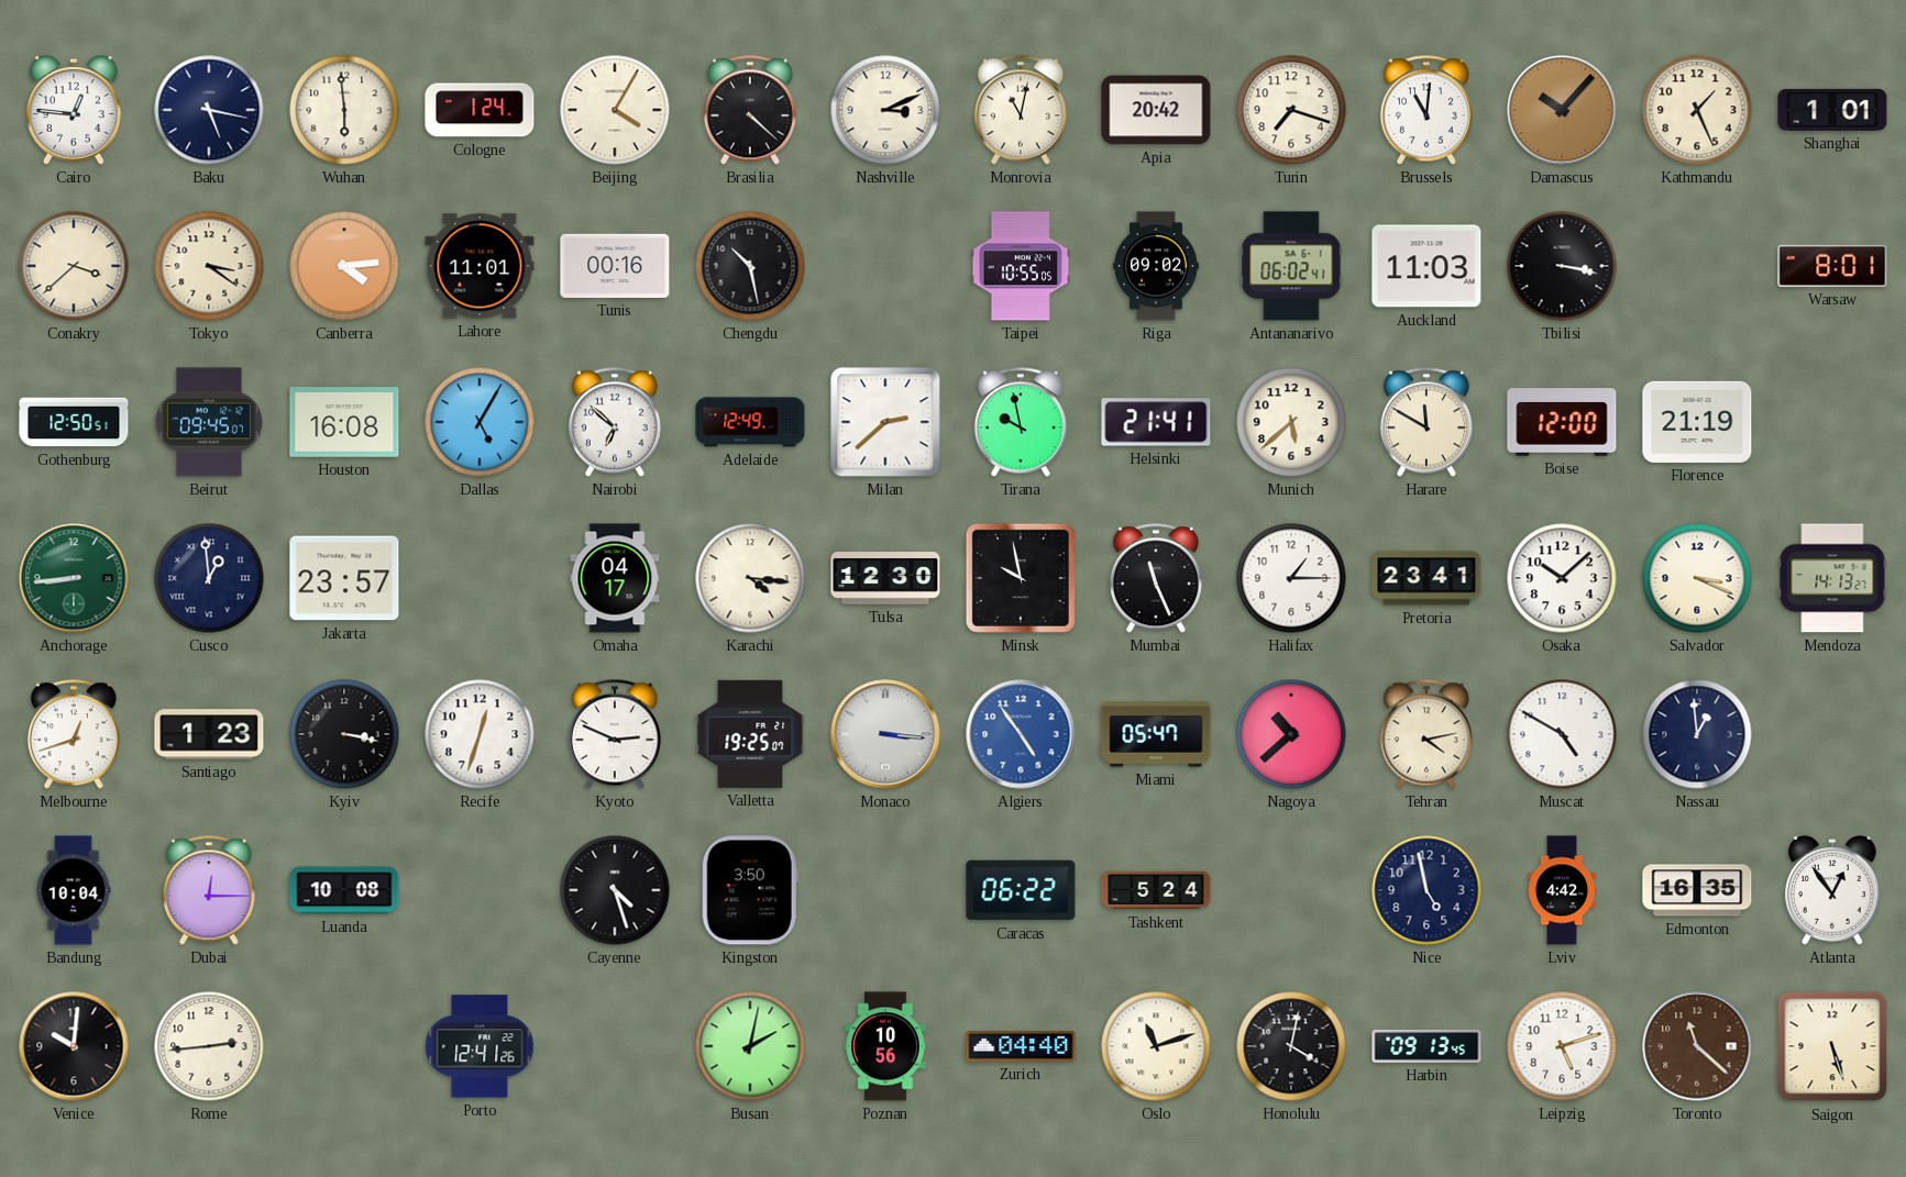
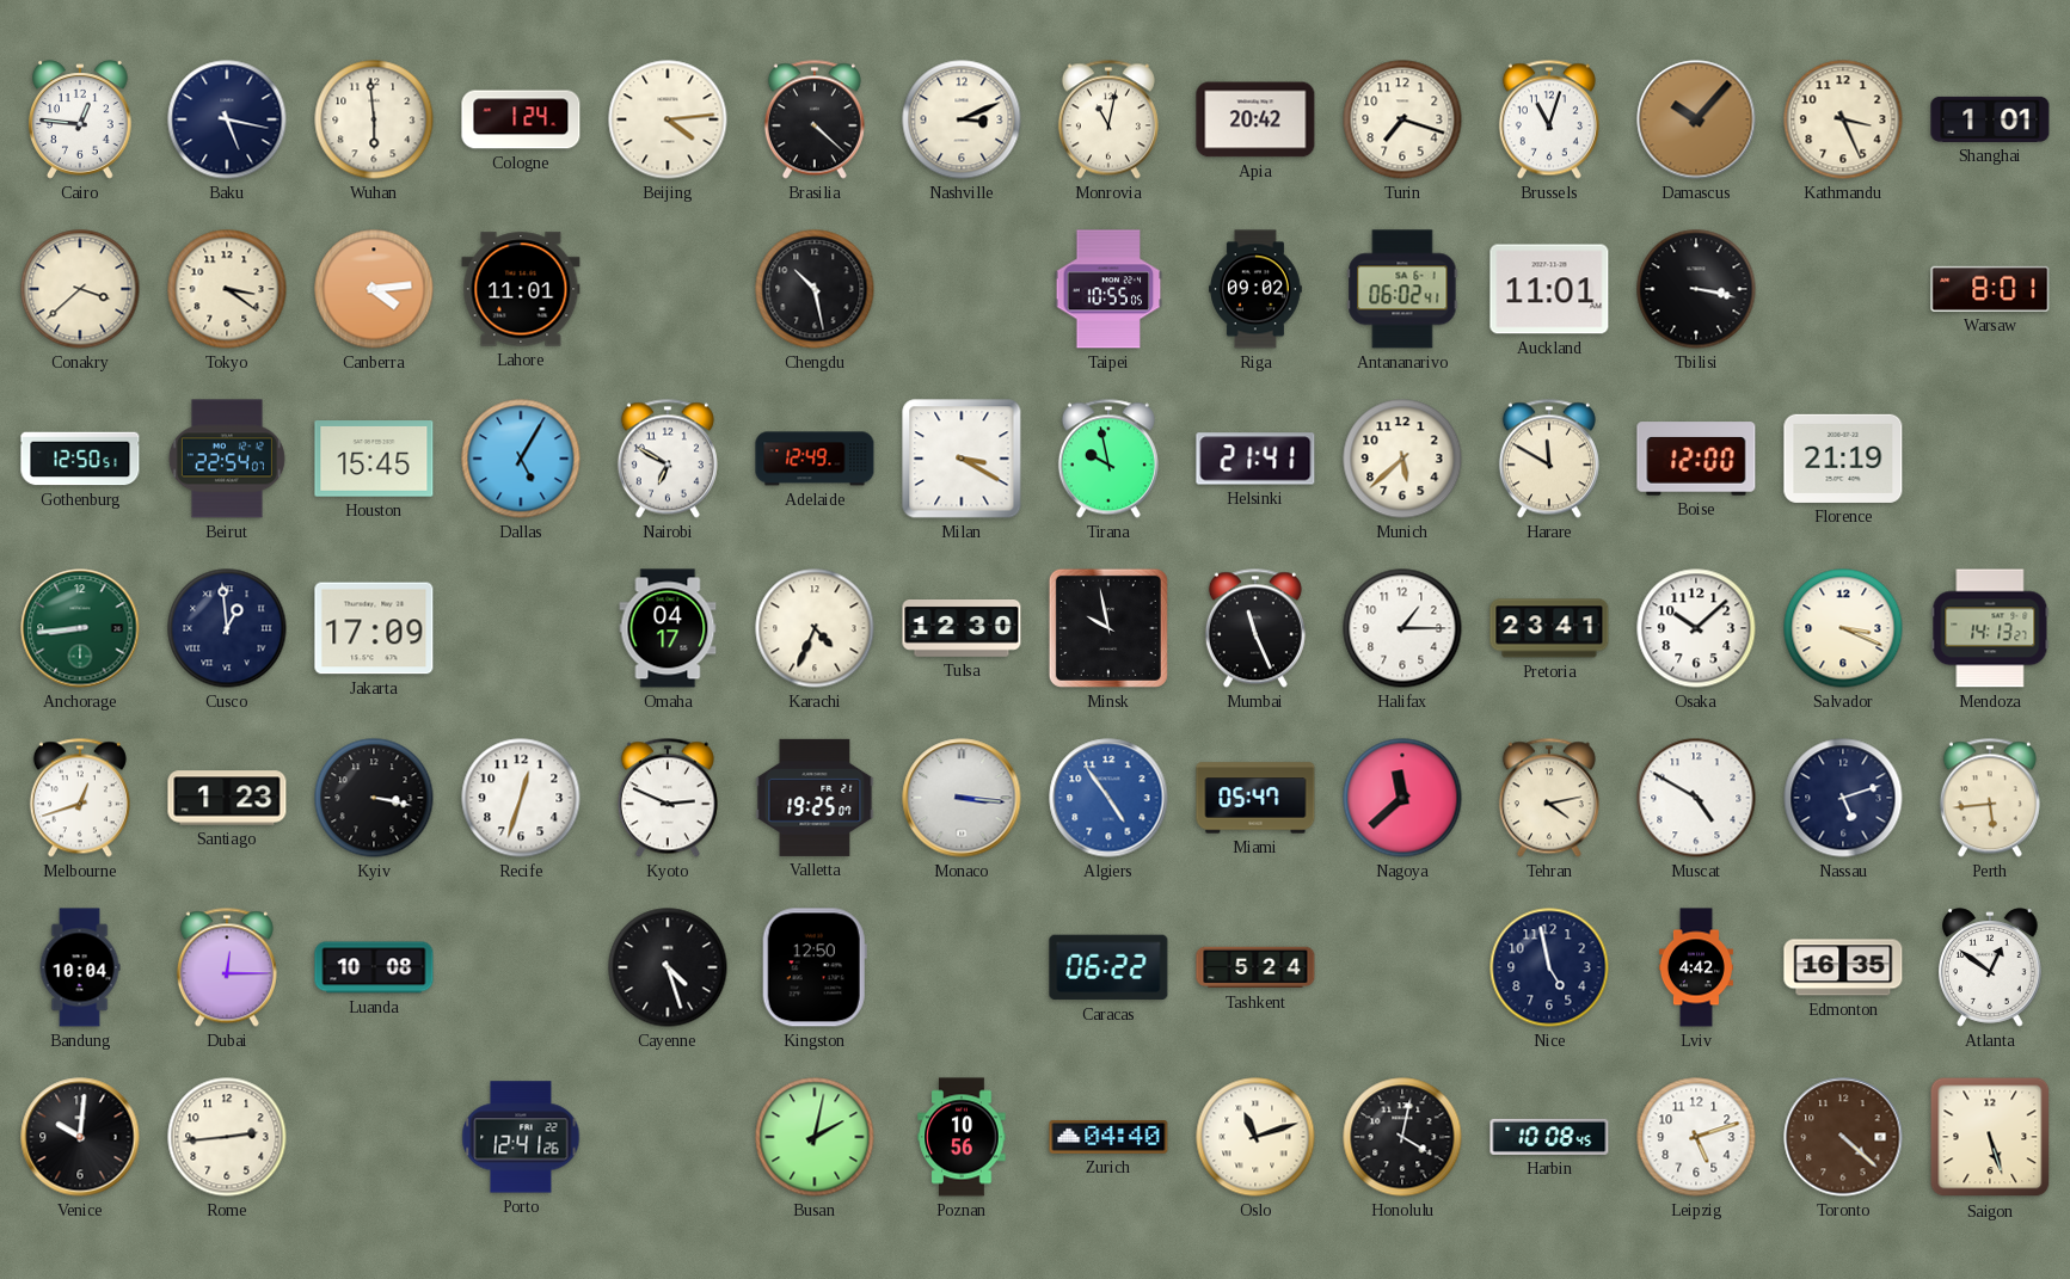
Beijing: 4:05 -> 4:14 (668, 119)
Brussels: 11:01 -> 11:03 (1549, 119)
Kathmandu: 1:26 -> 3:26 (1843, 119)
Tunis: 00:16 -> none (615, 266)
Auckland: 11:03 -> 11:01 (1549, 289)
Beirut: 09:45 -> 22:54 (227, 459)
Houston: 16:08 -> 15:45 (374, 459)
Nairobi: 6:52 -> 6:50 (668, 459)
Milan: 2:38 -> 3:20 (962, 459)
Jakarta: 23:57 -> 17:09 (374, 628)
Karachi: 4:16 -> 4:34 (815, 628)
Nagoya: 10:38 -> 11:38 (1402, 798)
Nassau: 12:59 -> 5:12 (1843, 798)
Perth: none -> 5:44 (1990, 798)
Kingston: 3:50 -> 12:50 (815, 967)
Atlanta: 12:54 -> 12:51 (1991, 967)
Harbin: 09:13 -> 10:08 (1549, 1137)
Toronto: 11:22 -> 4:22 (1843, 1137)
